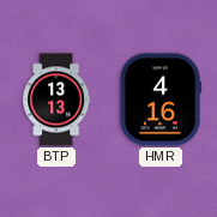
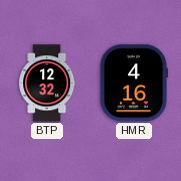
BTP: 13:13 -> 12:32 (47, 83)
